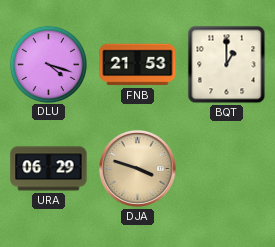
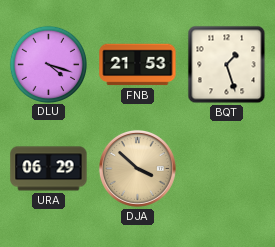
BQT: 1:00 -> 1:27 (227, 65)
DJA: 3:48 -> 3:52 (137, 168)
